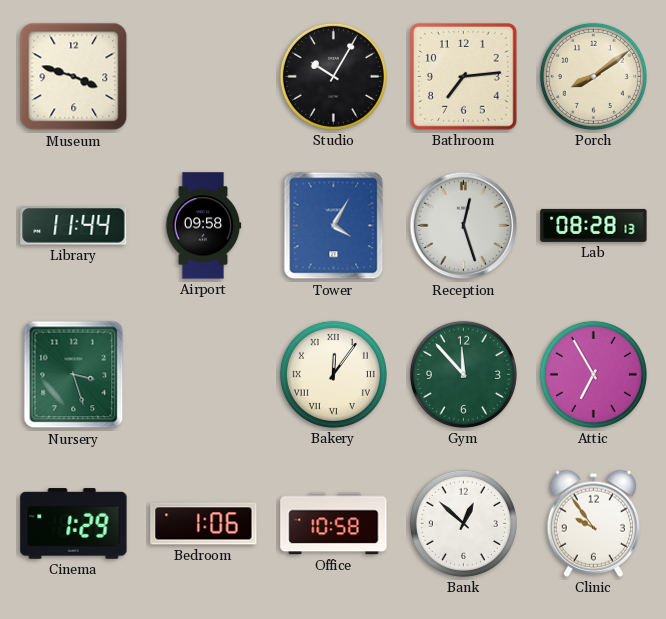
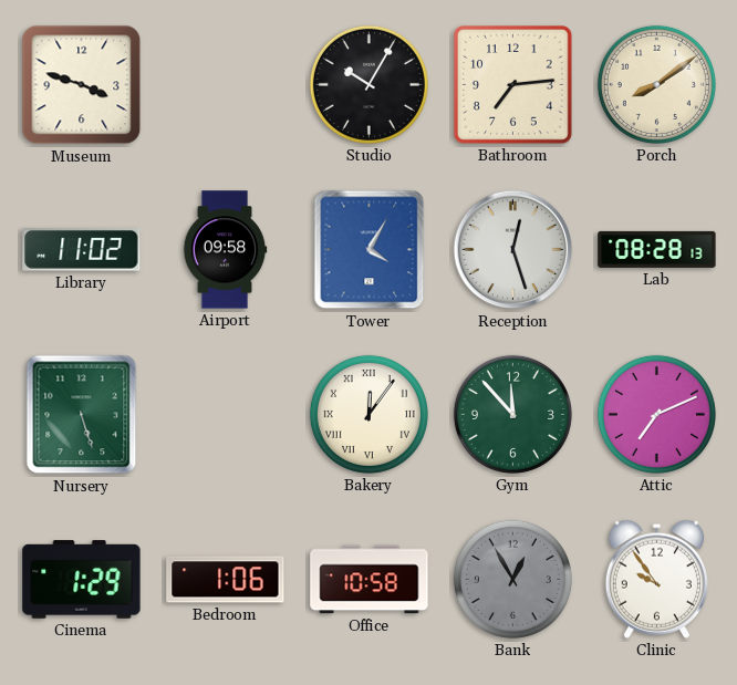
Library: 11:44 -> 11:02 (82, 250)
Nursery: 3:27 -> 5:27 (82, 415)
Attic: 6:55 -> 7:11 (656, 414)
Bank: 12:52 -> 12:55 (512, 579)
Bank dial: white -> grey (512, 579)
